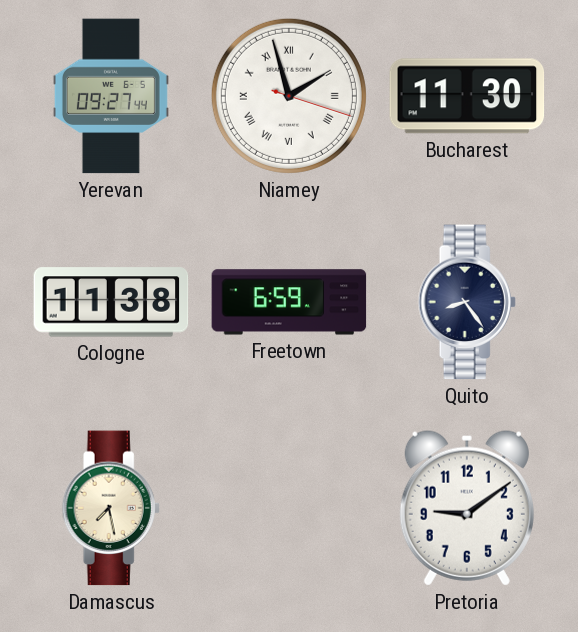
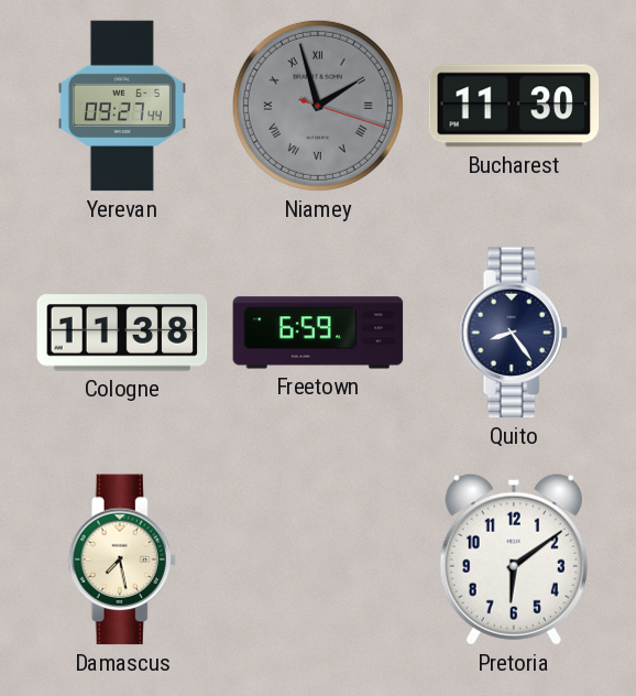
Niamey dial: white -> grey (318, 106)
Pretoria: 9:09 -> 6:09 (514, 559)
